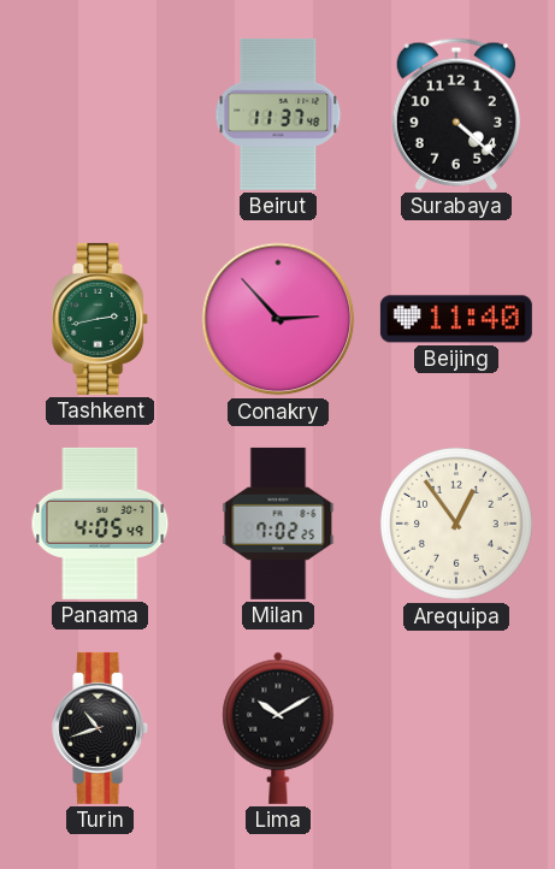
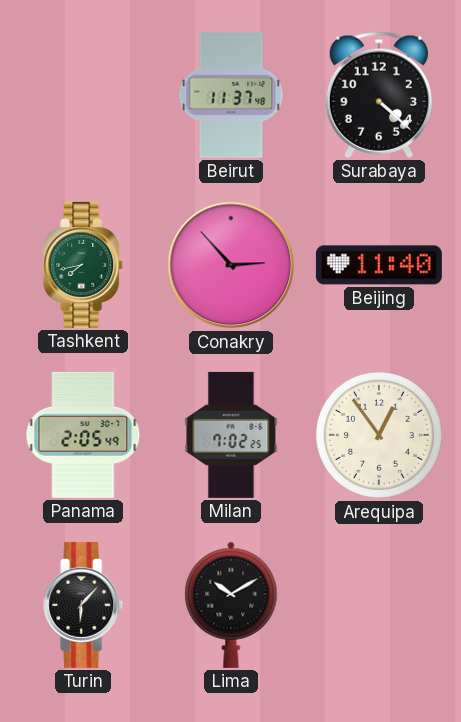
Tashkent: 2:43 -> 7:43 (84, 265)
Panama: 4:05 -> 2:05 (83, 435)
Turin: 10:42 -> 6:07 (84, 605)
